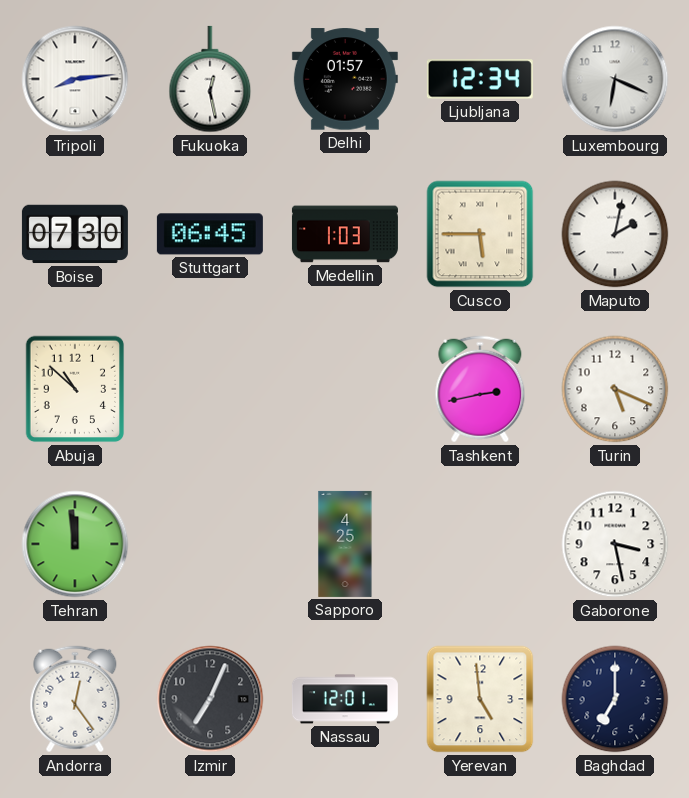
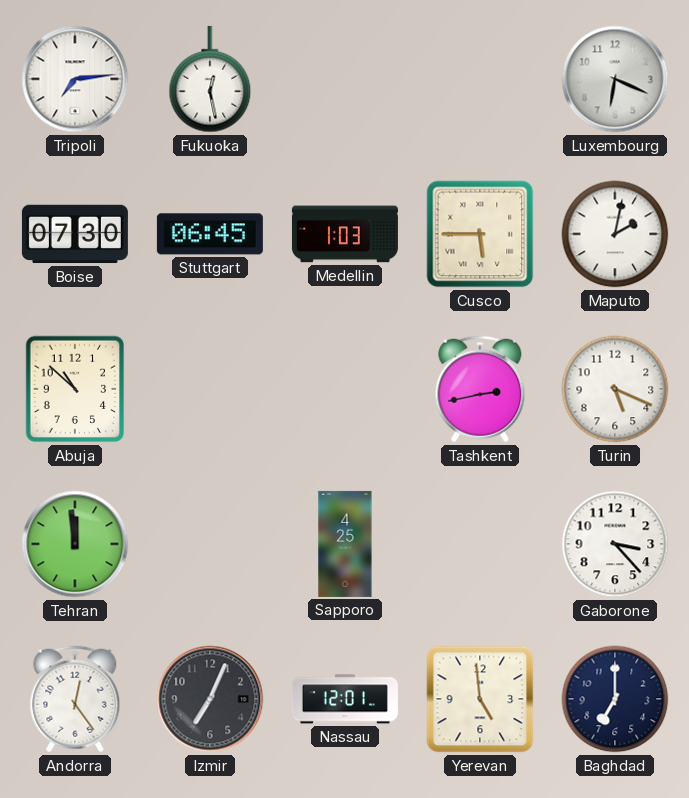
Tripoli: 8:14 -> 7:14 (75, 79)
Delhi: 01:57 -> none (345, 79)
Ljubljana: 12:34 -> none (480, 79)
Gaborone: 3:28 -> 3:23 (615, 544)
